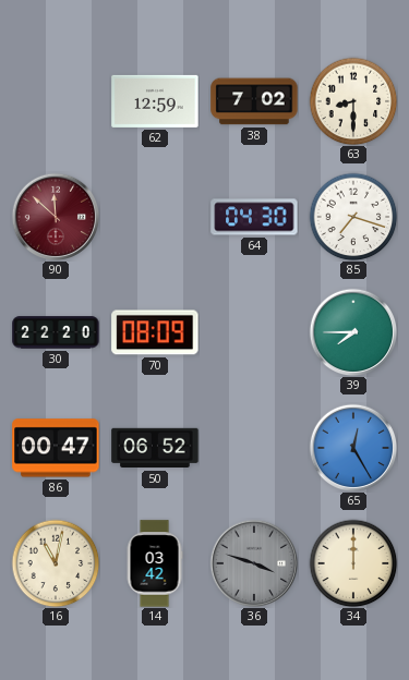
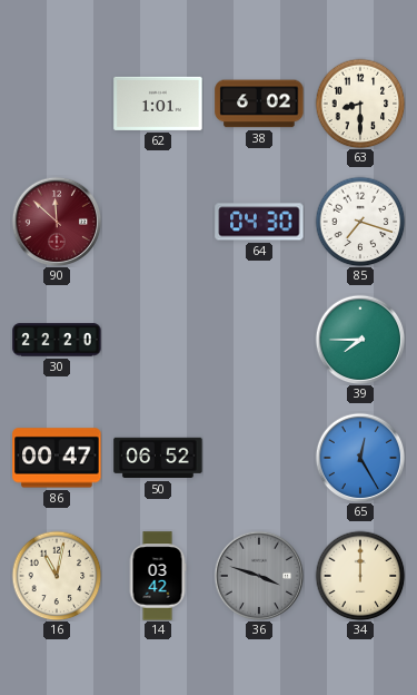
62: 12:59 -> 1:01 (158, 104)
38: 7:02 -> 6:02 (259, 104)
70: 08:09 -> none (155, 332)
